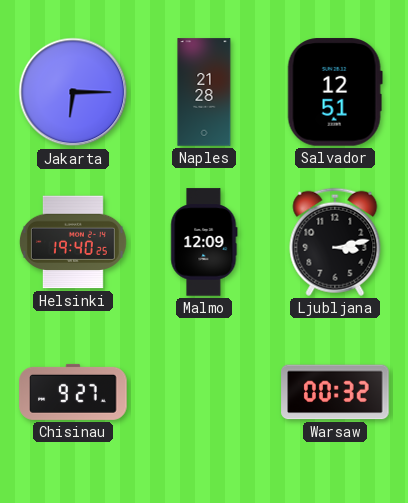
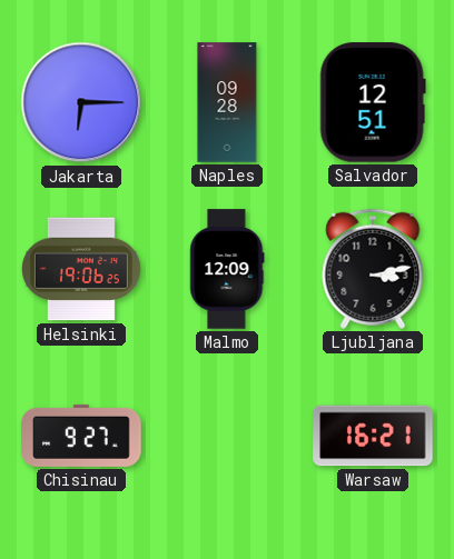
Naples: 21:28 -> 09:28 (227, 102)
Helsinki: 19:40 -> 19:06 (81, 269)
Warsaw: 00:32 -> 16:21 (373, 436)
